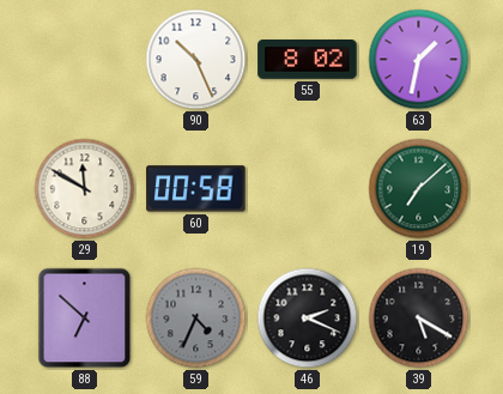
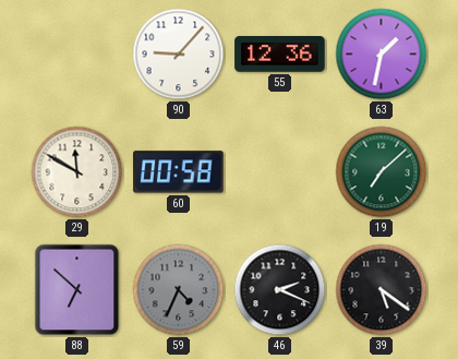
90: 10:26 -> 9:07 (179, 55)
55: 8:02 -> 12:36 (280, 55)
39: 5:20 -> 5:21 (382, 290)
